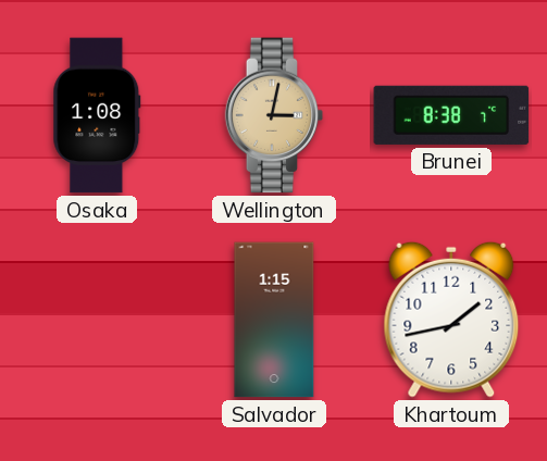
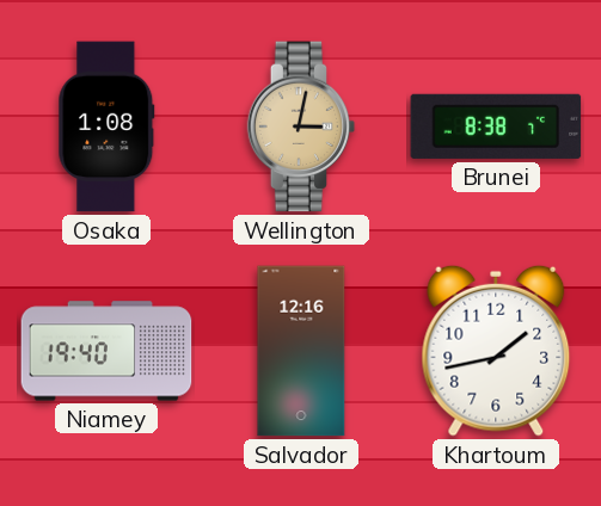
Niamey: none -> 19:40 (106, 351)
Salvador: 1:15 -> 12:16 (301, 351)
